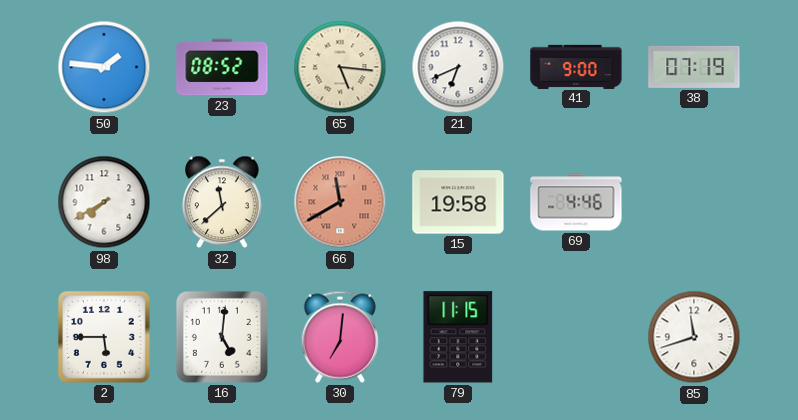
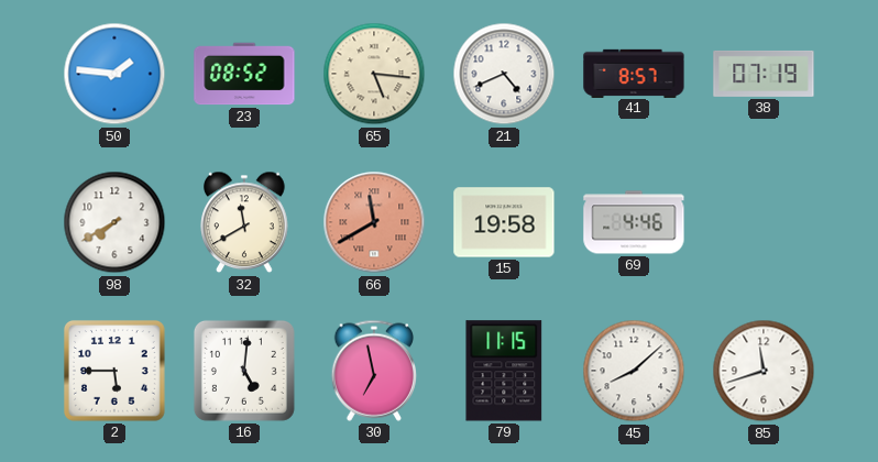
21: 6:41 -> 4:41 (504, 74)
41: 9:00 -> 8:57 (634, 73)
32: 11:38 -> 11:40 (244, 222)
30: 7:01 -> 6:58 (373, 371)
45: none -> 8:08 (634, 371)
